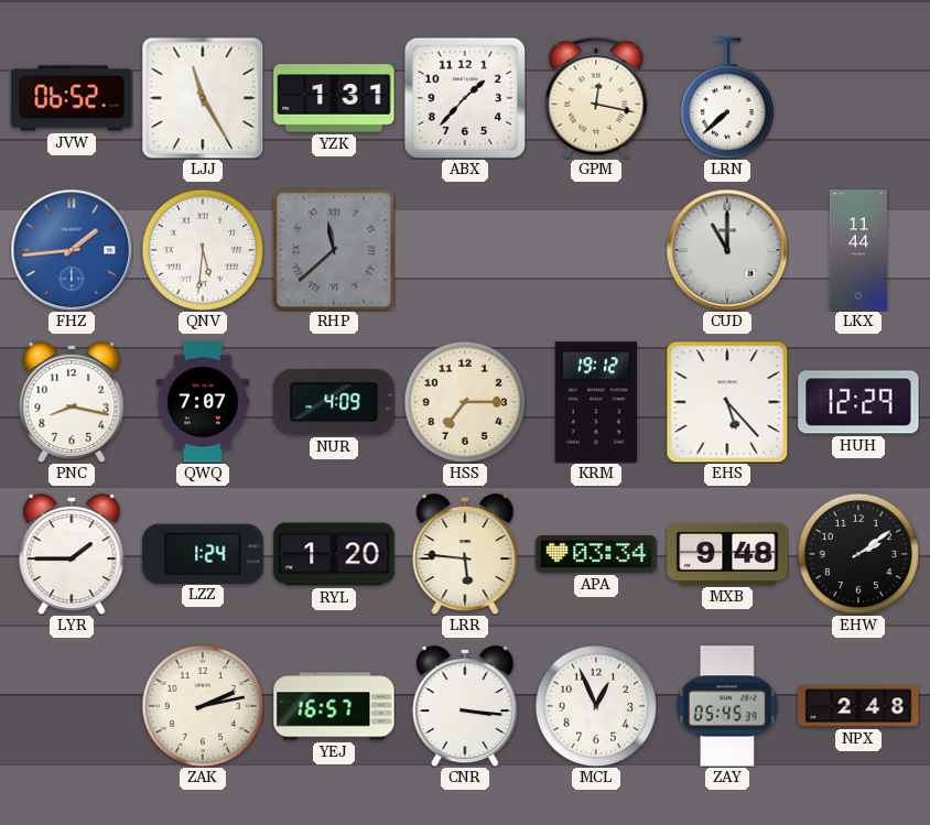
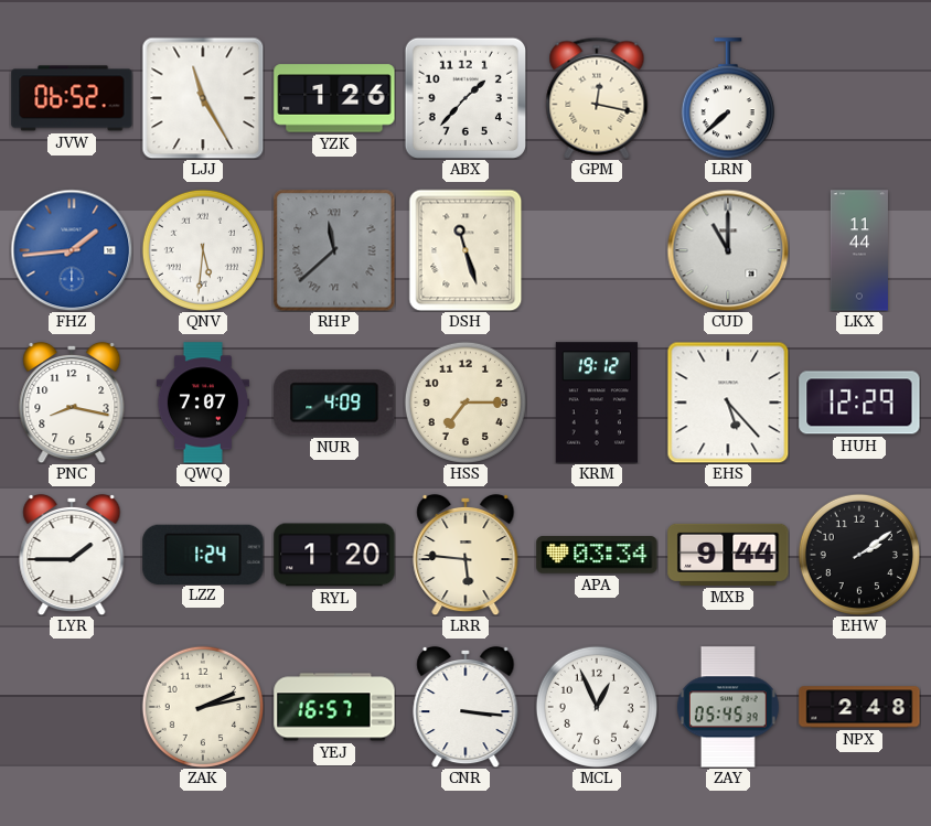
YZK: 1:31 -> 1:26 (334, 98)
DSH: none -> 11:27 (465, 250)
MXB: 9:48 -> 9:44 (728, 555)
